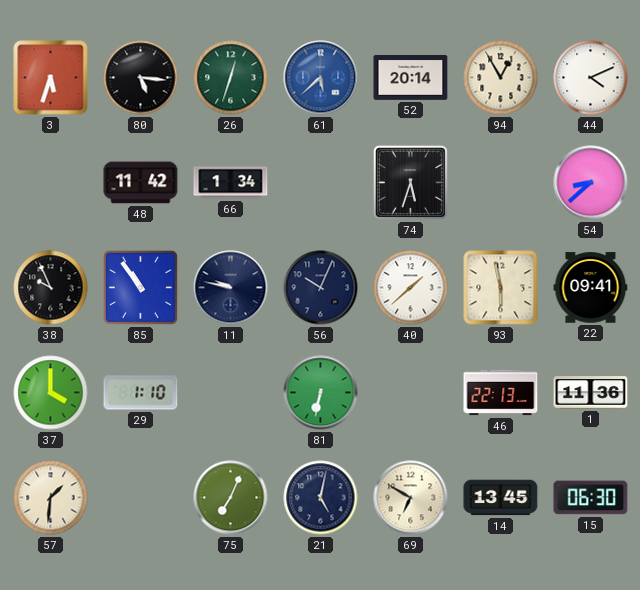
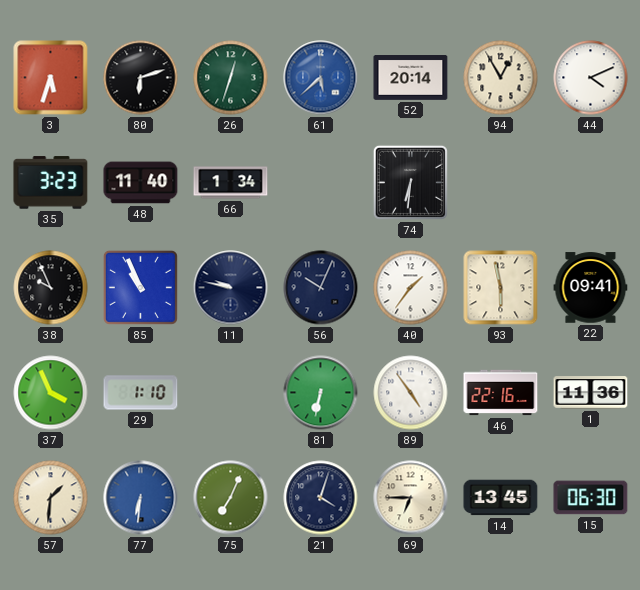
80: 5:16 -> 6:12 (141, 78)
35: none -> 3:23 (51, 183)
48: 11:42 -> 11:40 (141, 183)
74: 5:33 -> 6:31 (410, 182)
54: 8:38 -> none (591, 183)
85: 10:54 -> 10:56 (140, 287)
40: 1:38 -> 1:36 (411, 288)
37: 4:00 -> 3:56 (51, 393)
89: none -> 4:54 (411, 393)
46: 22:13 -> 22:16 (501, 393)
77: none -> 6:31 (141, 498)
21: 5:02 -> 4:03 (321, 498)
69: 6:50 -> 6:45 (411, 498)
